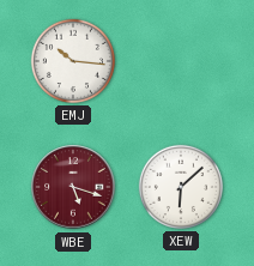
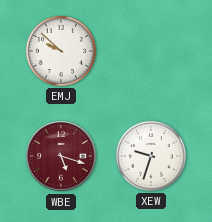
EMJ: 10:16 -> 9:52 (61, 51)
XEW: 6:08 -> 9:33 (151, 156)
